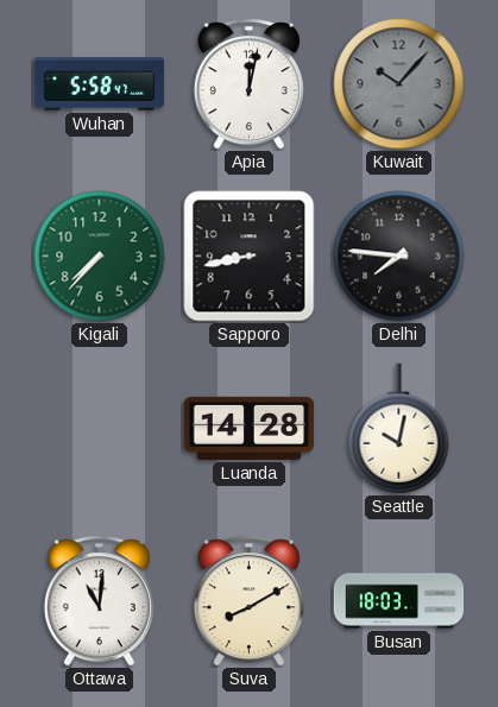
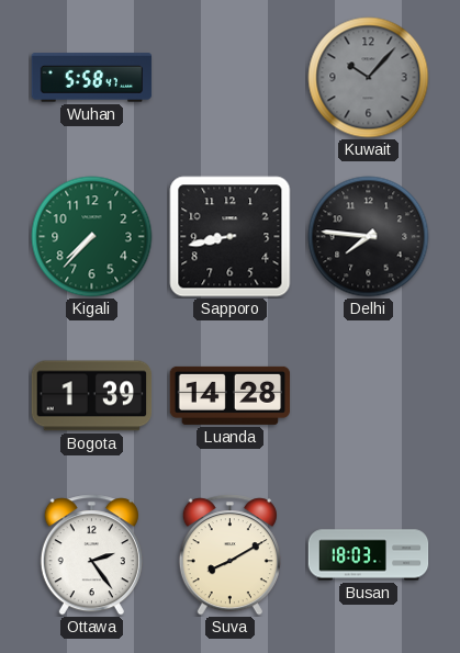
Apia: 12:02 -> none (248, 84)
Bogota: none -> 1:39 (92, 396)
Seattle: 10:02 -> none (399, 429)
Ottawa: 11:01 -> 2:24 (91, 555)
